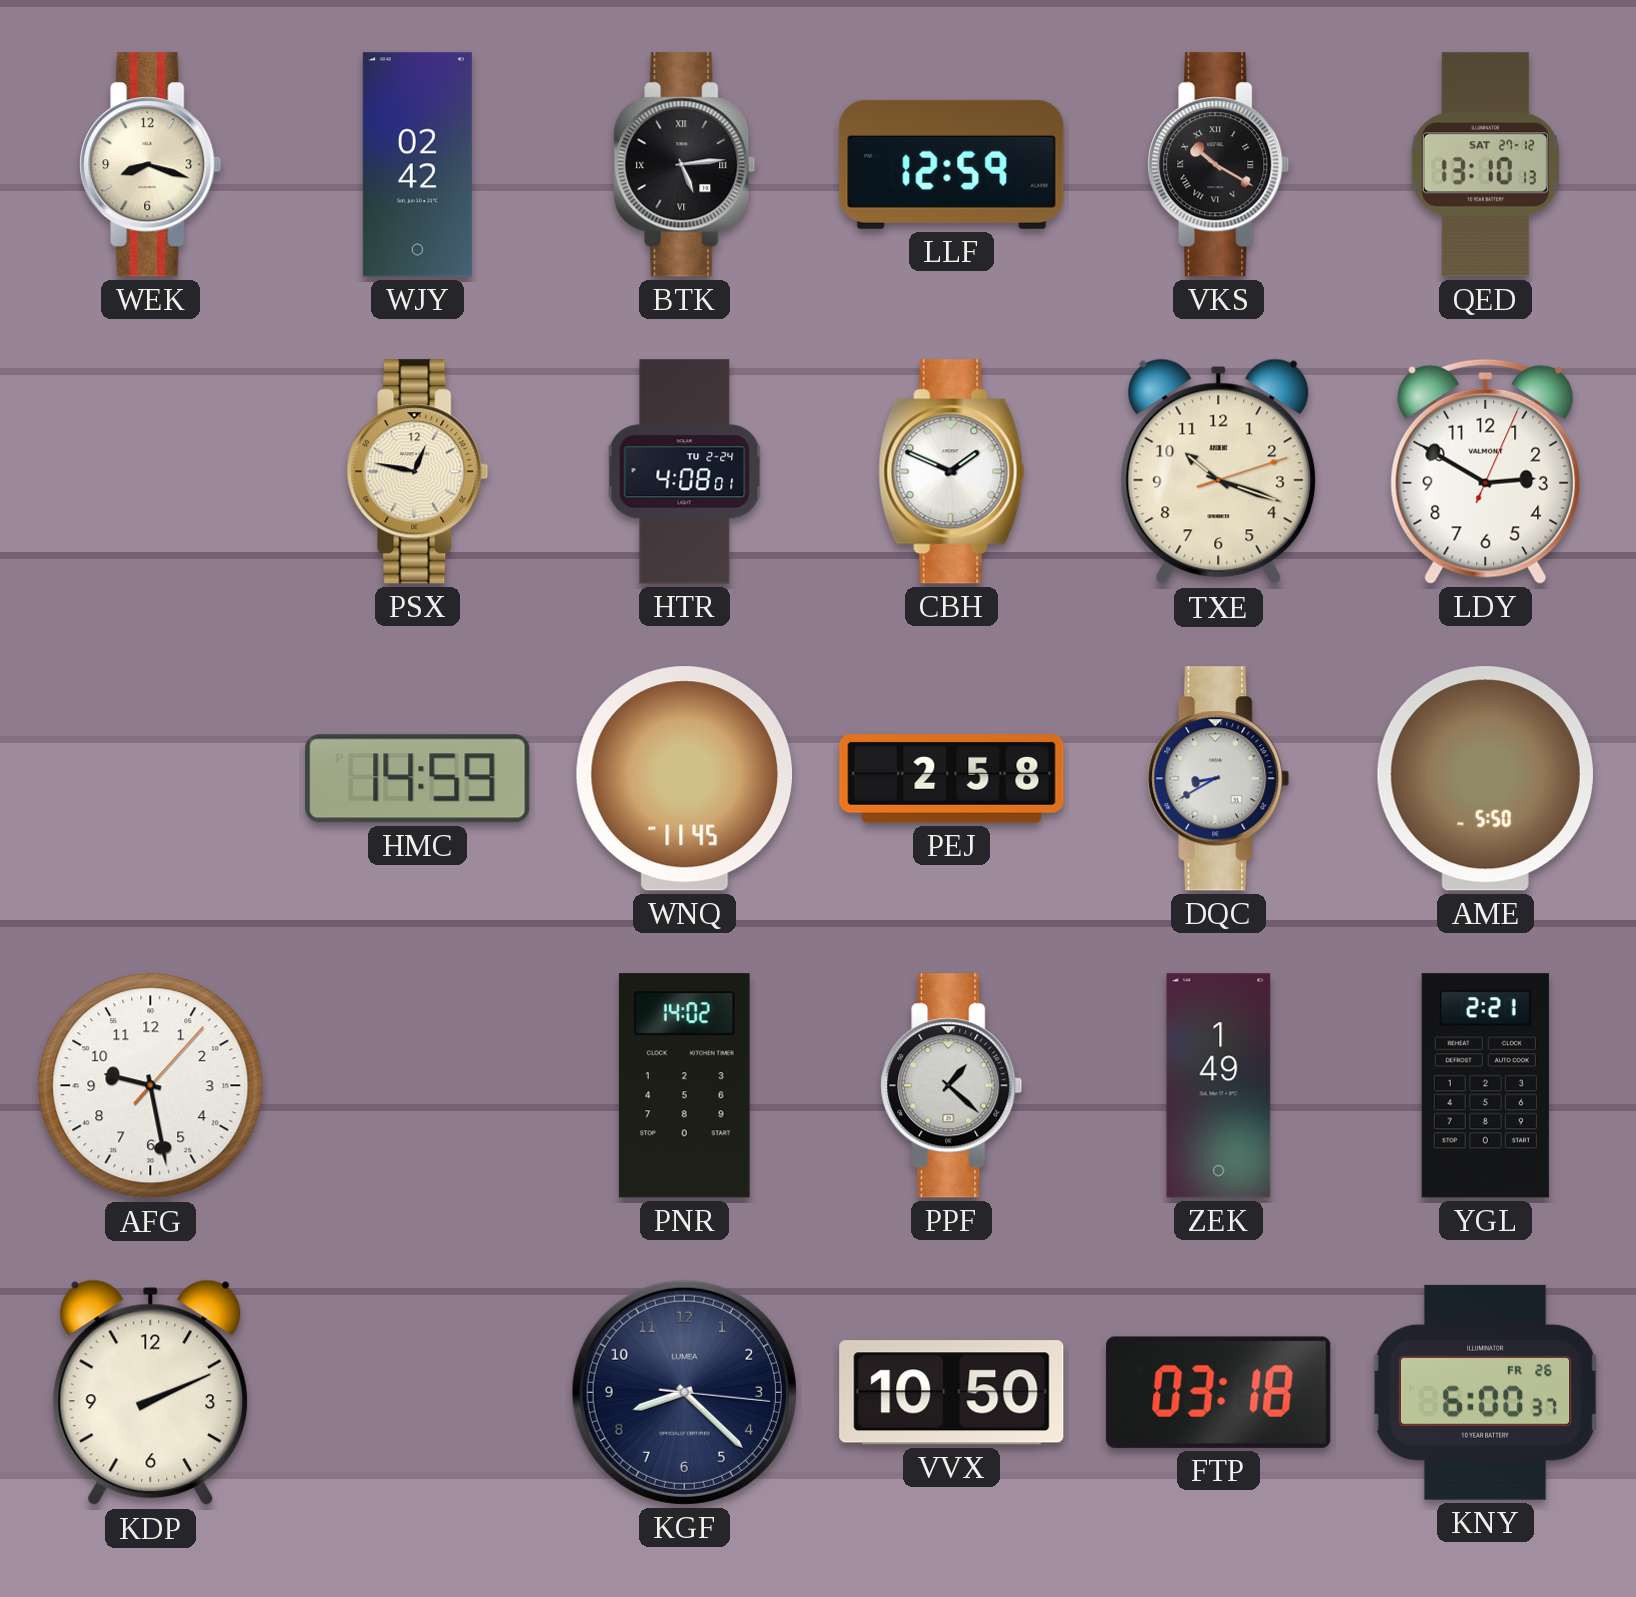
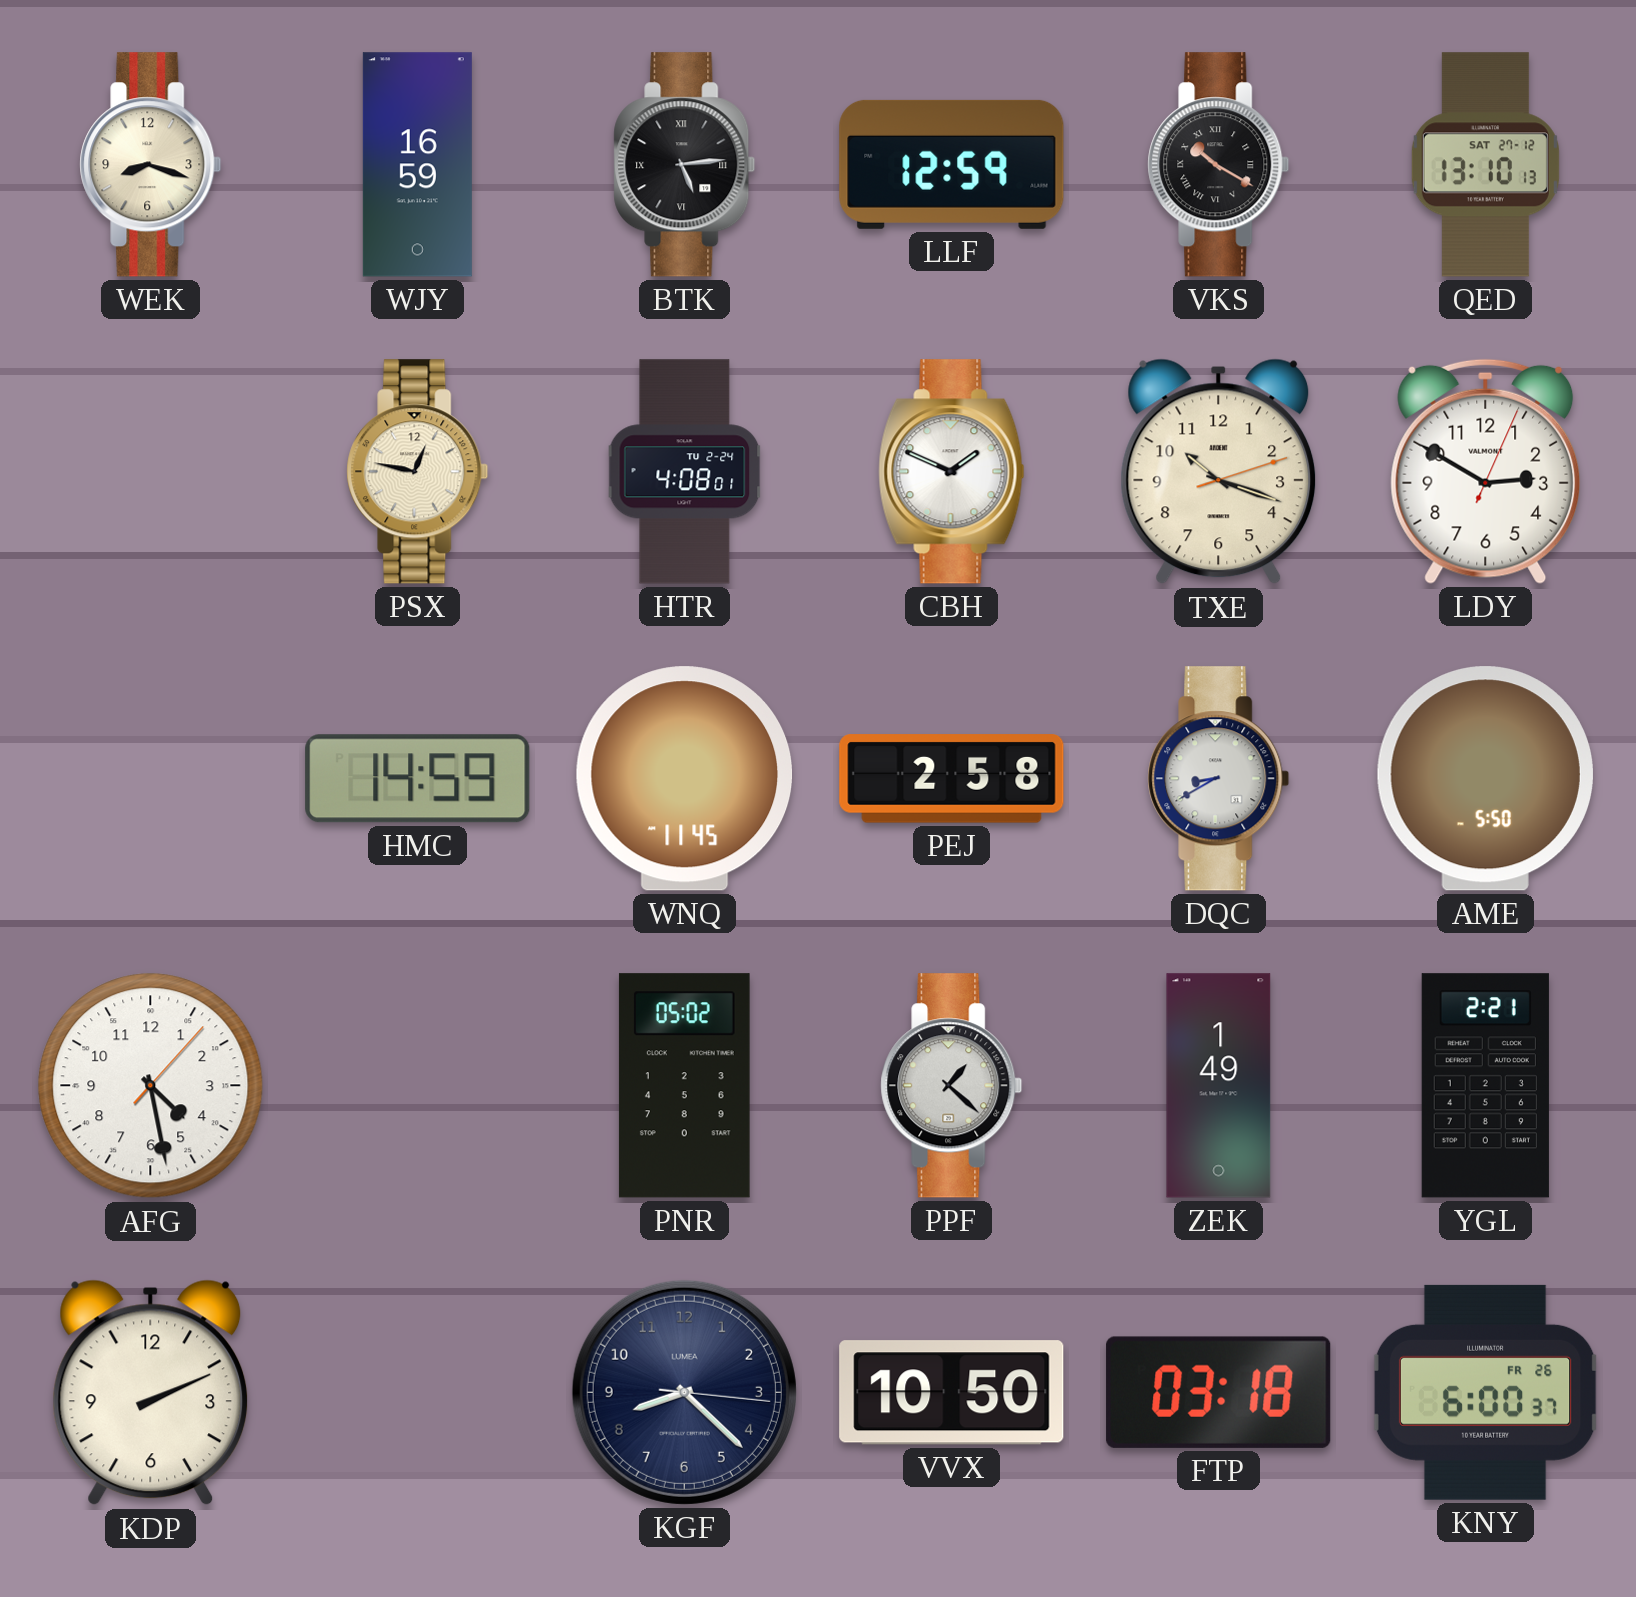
WJY: 02:42 -> 16:59 (417, 165)
AFG: 9:28 -> 4:28 (151, 1086)
PNR: 14:02 -> 05:02 (684, 1086)
